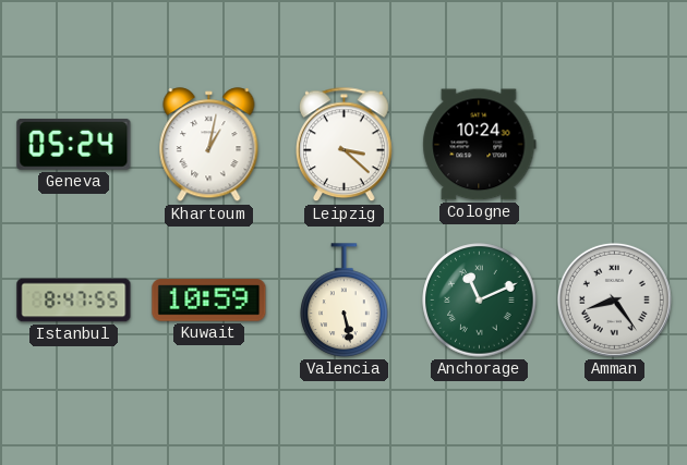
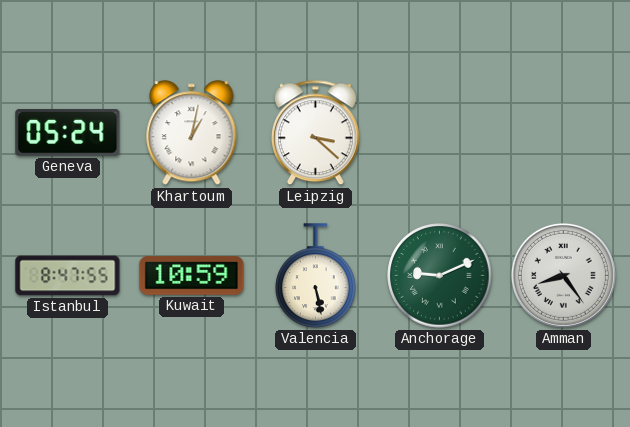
Cologne: 10:24 -> none (480, 145)
Anchorage: 11:11 -> 9:11 (440, 276)
